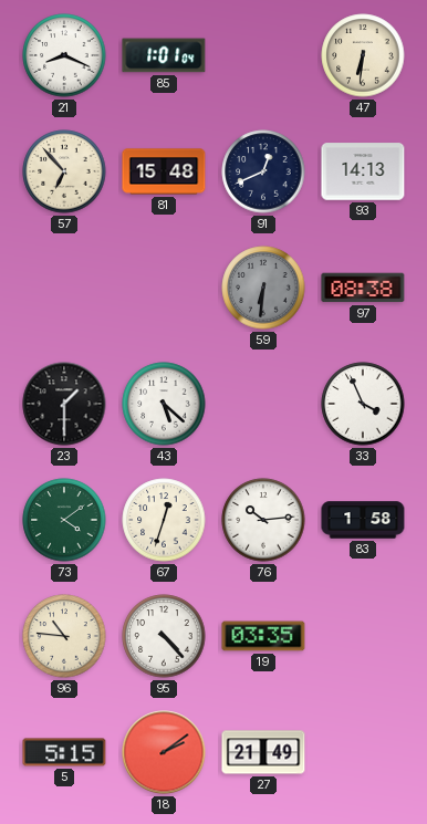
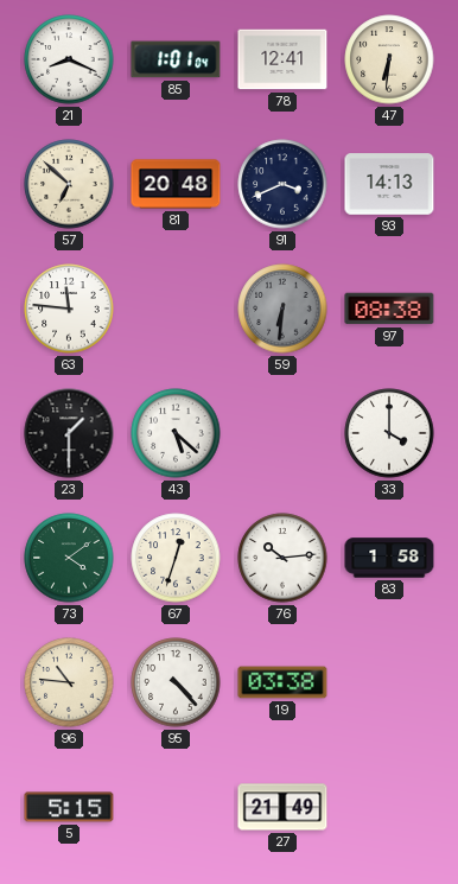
78: none -> 12:41 (282, 59)
57: 6:53 -> 6:52 (69, 184)
81: 15:48 -> 20:48 (176, 184)
91: 12:41 -> 3:41 (282, 184)
63: none -> 11:46 (69, 309)
33: 3:56 -> 4:00 (389, 433)
19: 03:35 -> 03:38 (282, 682)
18: 2:09 -> none (164, 752)
